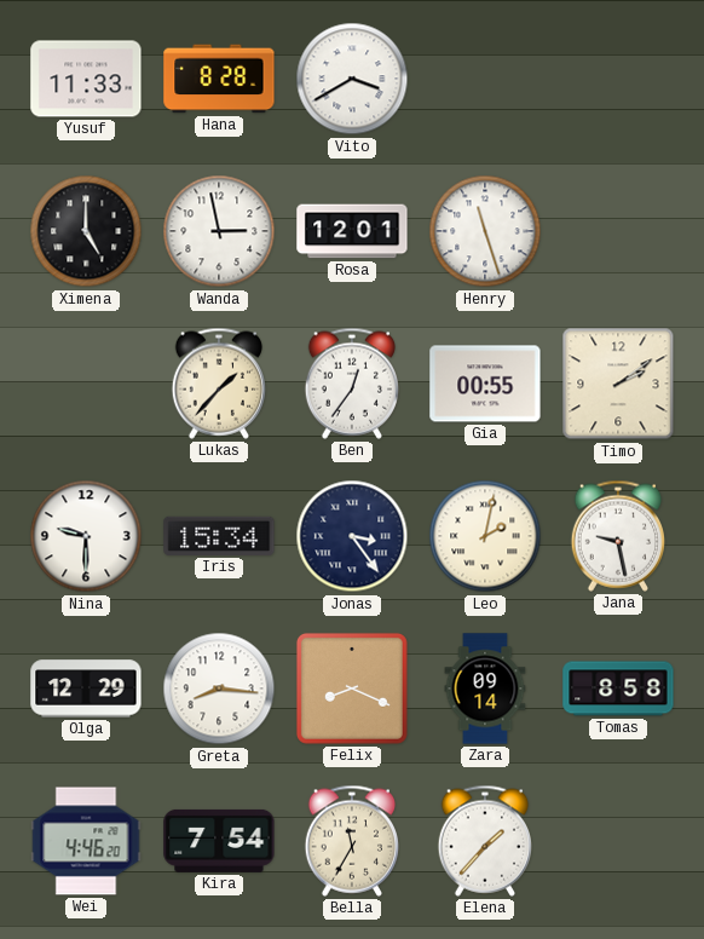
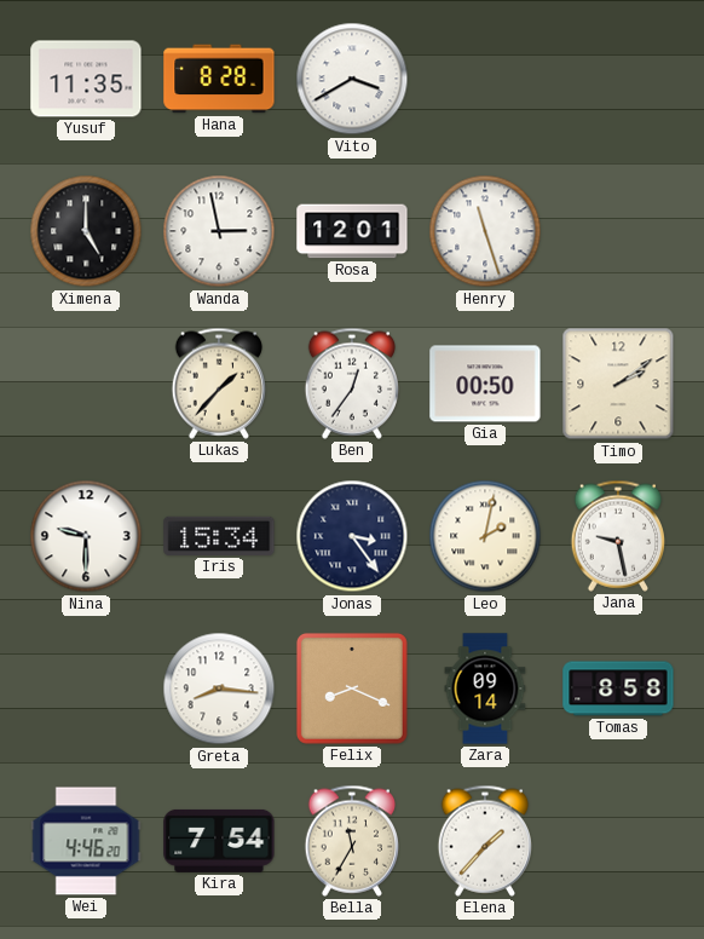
Yusuf: 11:33 -> 11:35 (86, 79)
Gia: 00:55 -> 00:50 (485, 384)
Olga: 12:29 -> none (86, 689)
